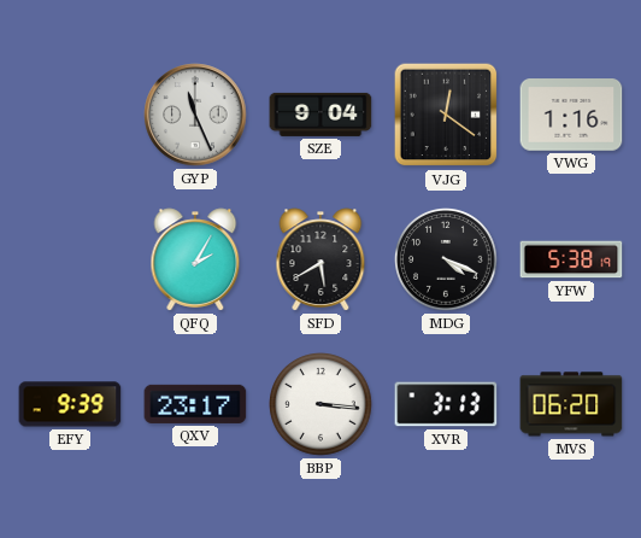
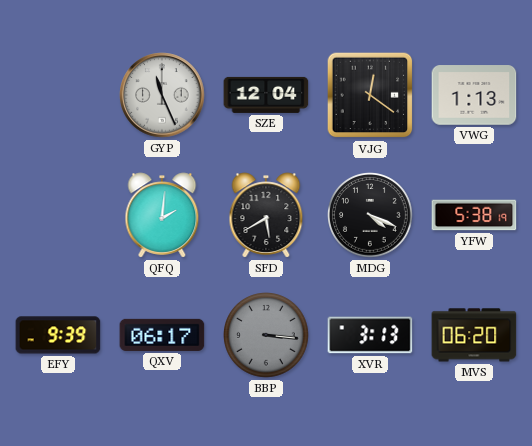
SZE: 9:04 -> 12:04 (266, 95)
VWG: 1:16 -> 1:13 (474, 95)
QFQ: 2:05 -> 2:01 (162, 215)
QXV: 23:17 -> 06:17 (162, 335)
BBP dial: white -> grey (267, 336)
